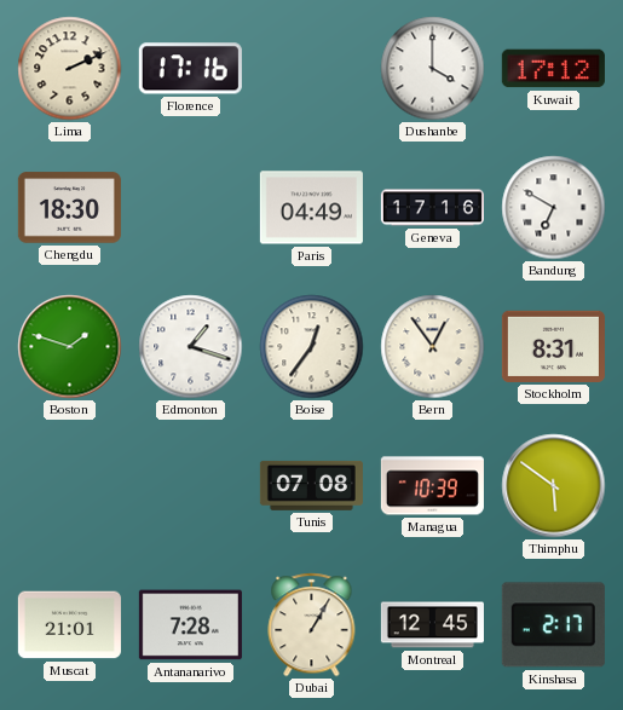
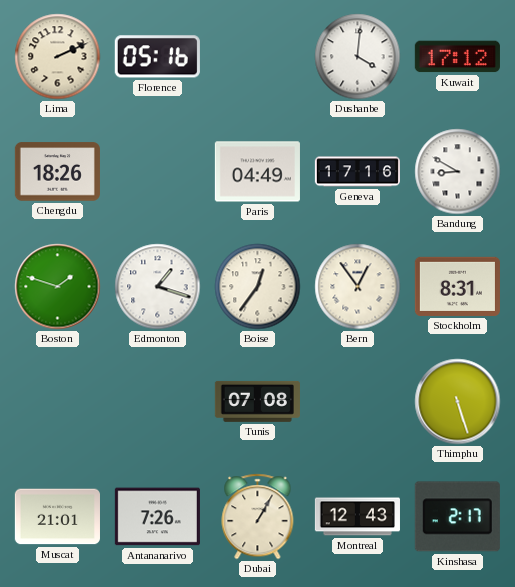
Florence: 17:16 -> 05:16 (157, 57)
Dushanbe: 4:00 -> 4:01 (358, 57)
Chengdu: 18:30 -> 18:26 (57, 172)
Bandung: 6:50 -> 8:50 (458, 172)
Managua: 10:39 -> none (432, 486)
Thimphu: 5:51 -> 5:27 (458, 402)
Antananarivo: 7:28 -> 7:26 (157, 517)
Montreal: 12:45 -> 12:43 (357, 517)
